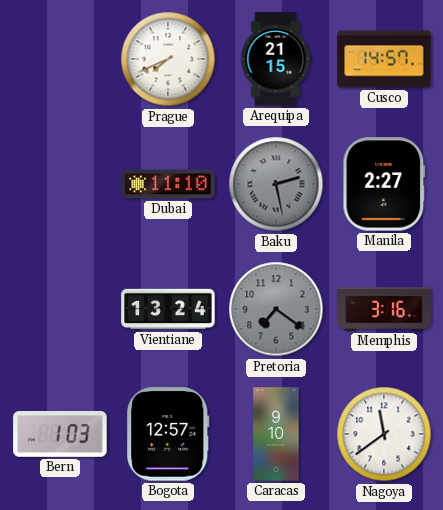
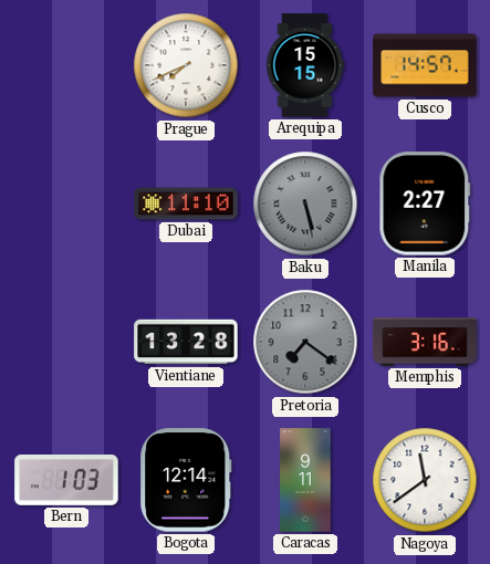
Arequipa: 21:15 -> 15:15 (305, 65)
Baku: 2:28 -> 5:28 (305, 203)
Vientiane: 13:24 -> 13:28 (186, 342)
Bogota: 12:57 -> 12:14 (186, 480)
Caracas: 9:10 -> 9:11 (305, 480)
